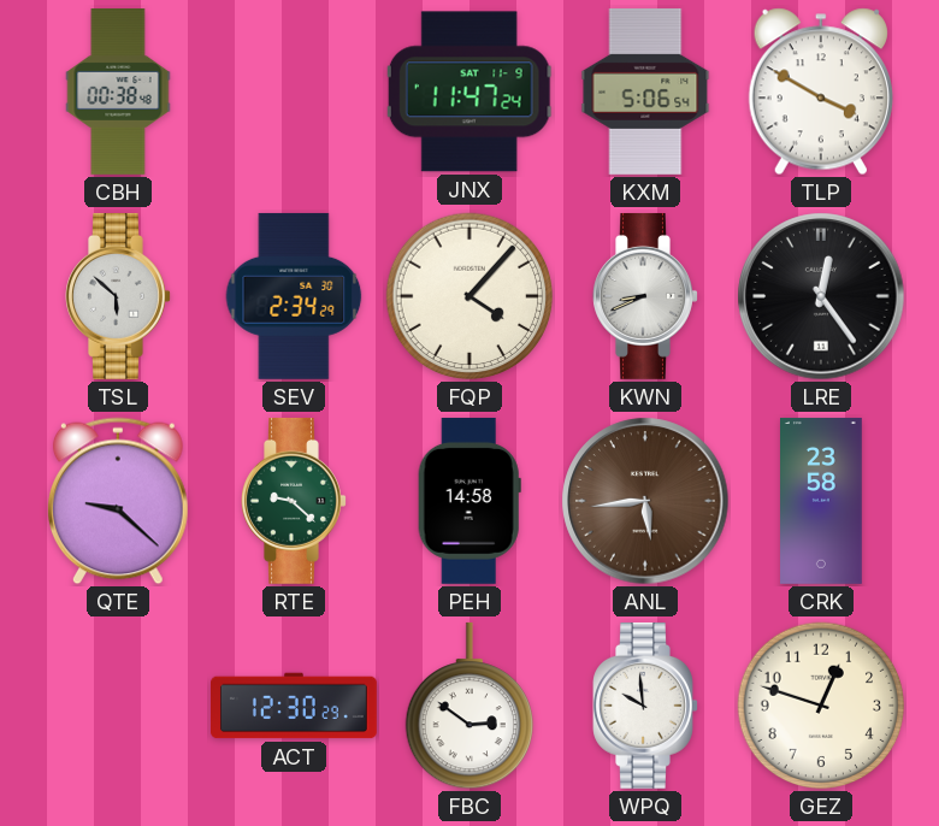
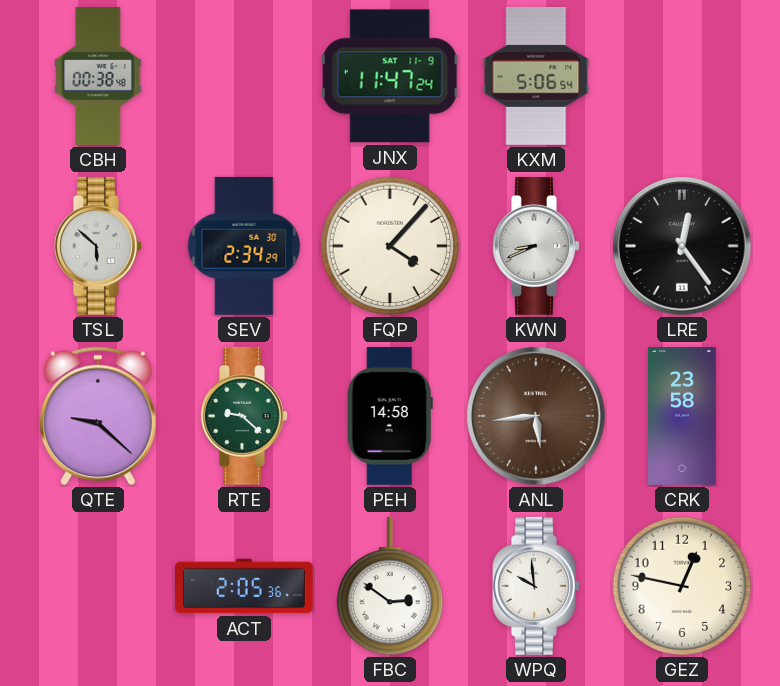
TLP: 3:50 -> none (821, 92)
ACT: 12:30 -> 2:05 (245, 586)
GEZ: 12:48 -> 12:47 (682, 586)
